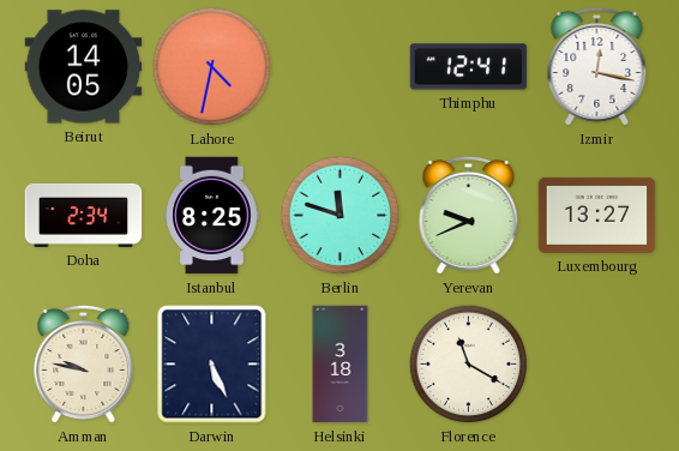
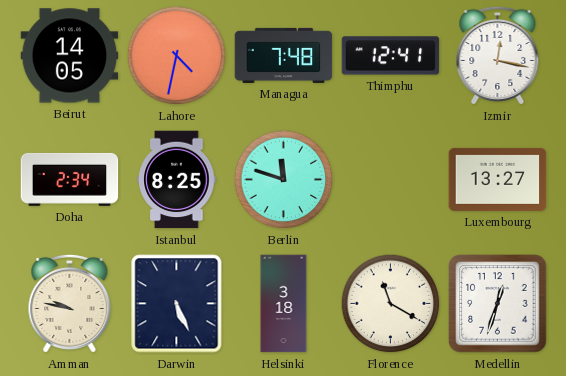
Managua: none -> 7:48 (284, 55)
Yerevan: 9:41 -> none (469, 215)
Medellin: none -> 12:33 (498, 304)
